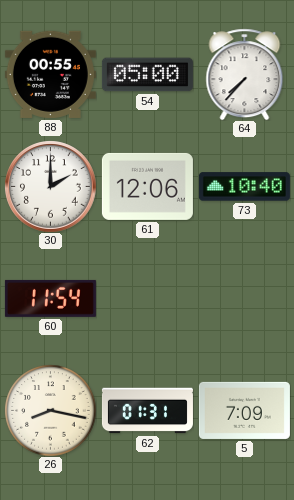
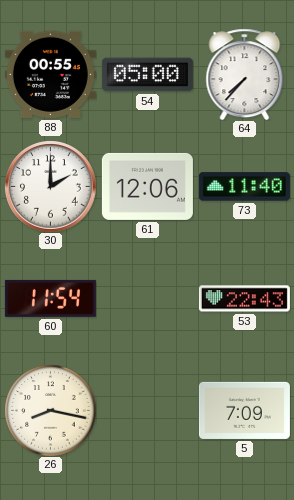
73: 10:40 -> 11:40 (244, 187)
53: none -> 22:43 (244, 299)
62: 01:31 -> none (147, 411)
